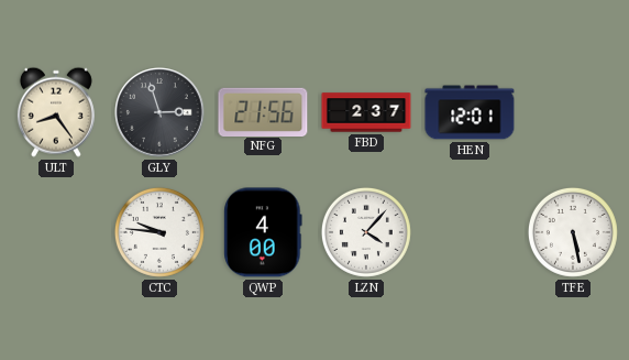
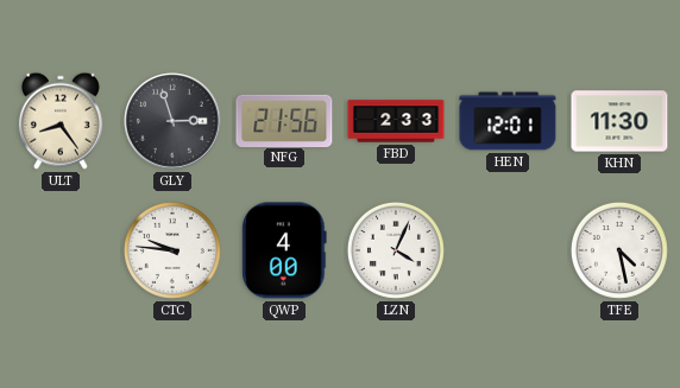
FBD: 2:37 -> 2:33 (396, 121)
KHN: none -> 11:30 (619, 121)
LZN: 4:07 -> 4:04 (396, 250)
TFE: 5:28 -> 4:28 (619, 250)
